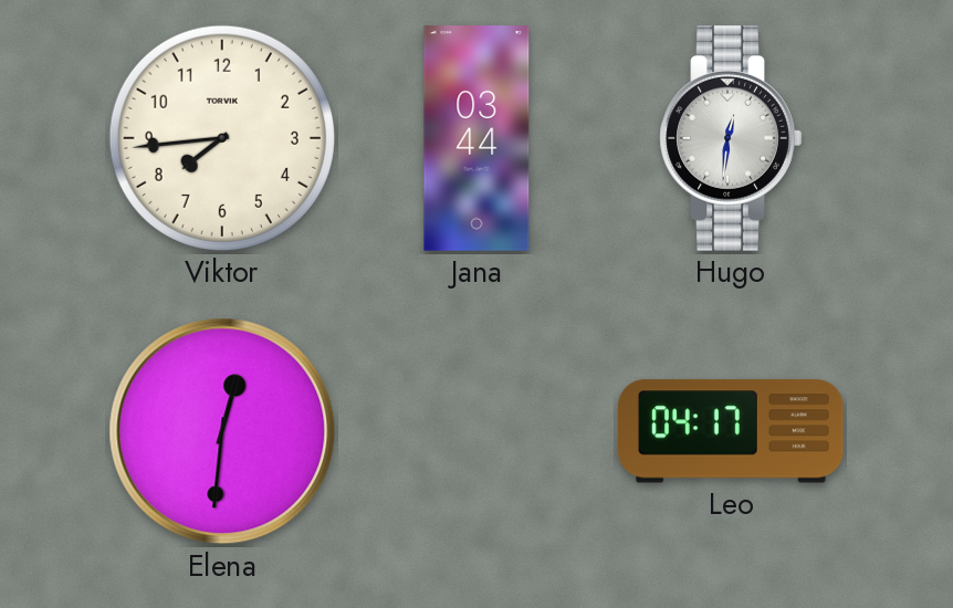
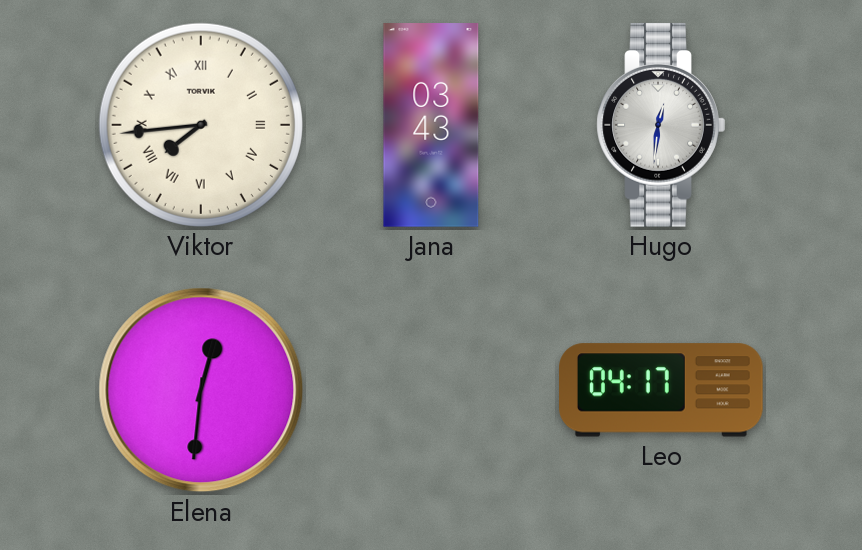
Viktor numerals: Arabic -> Roman (201, 125)
Jana: 03:44 -> 03:43 (431, 125)
